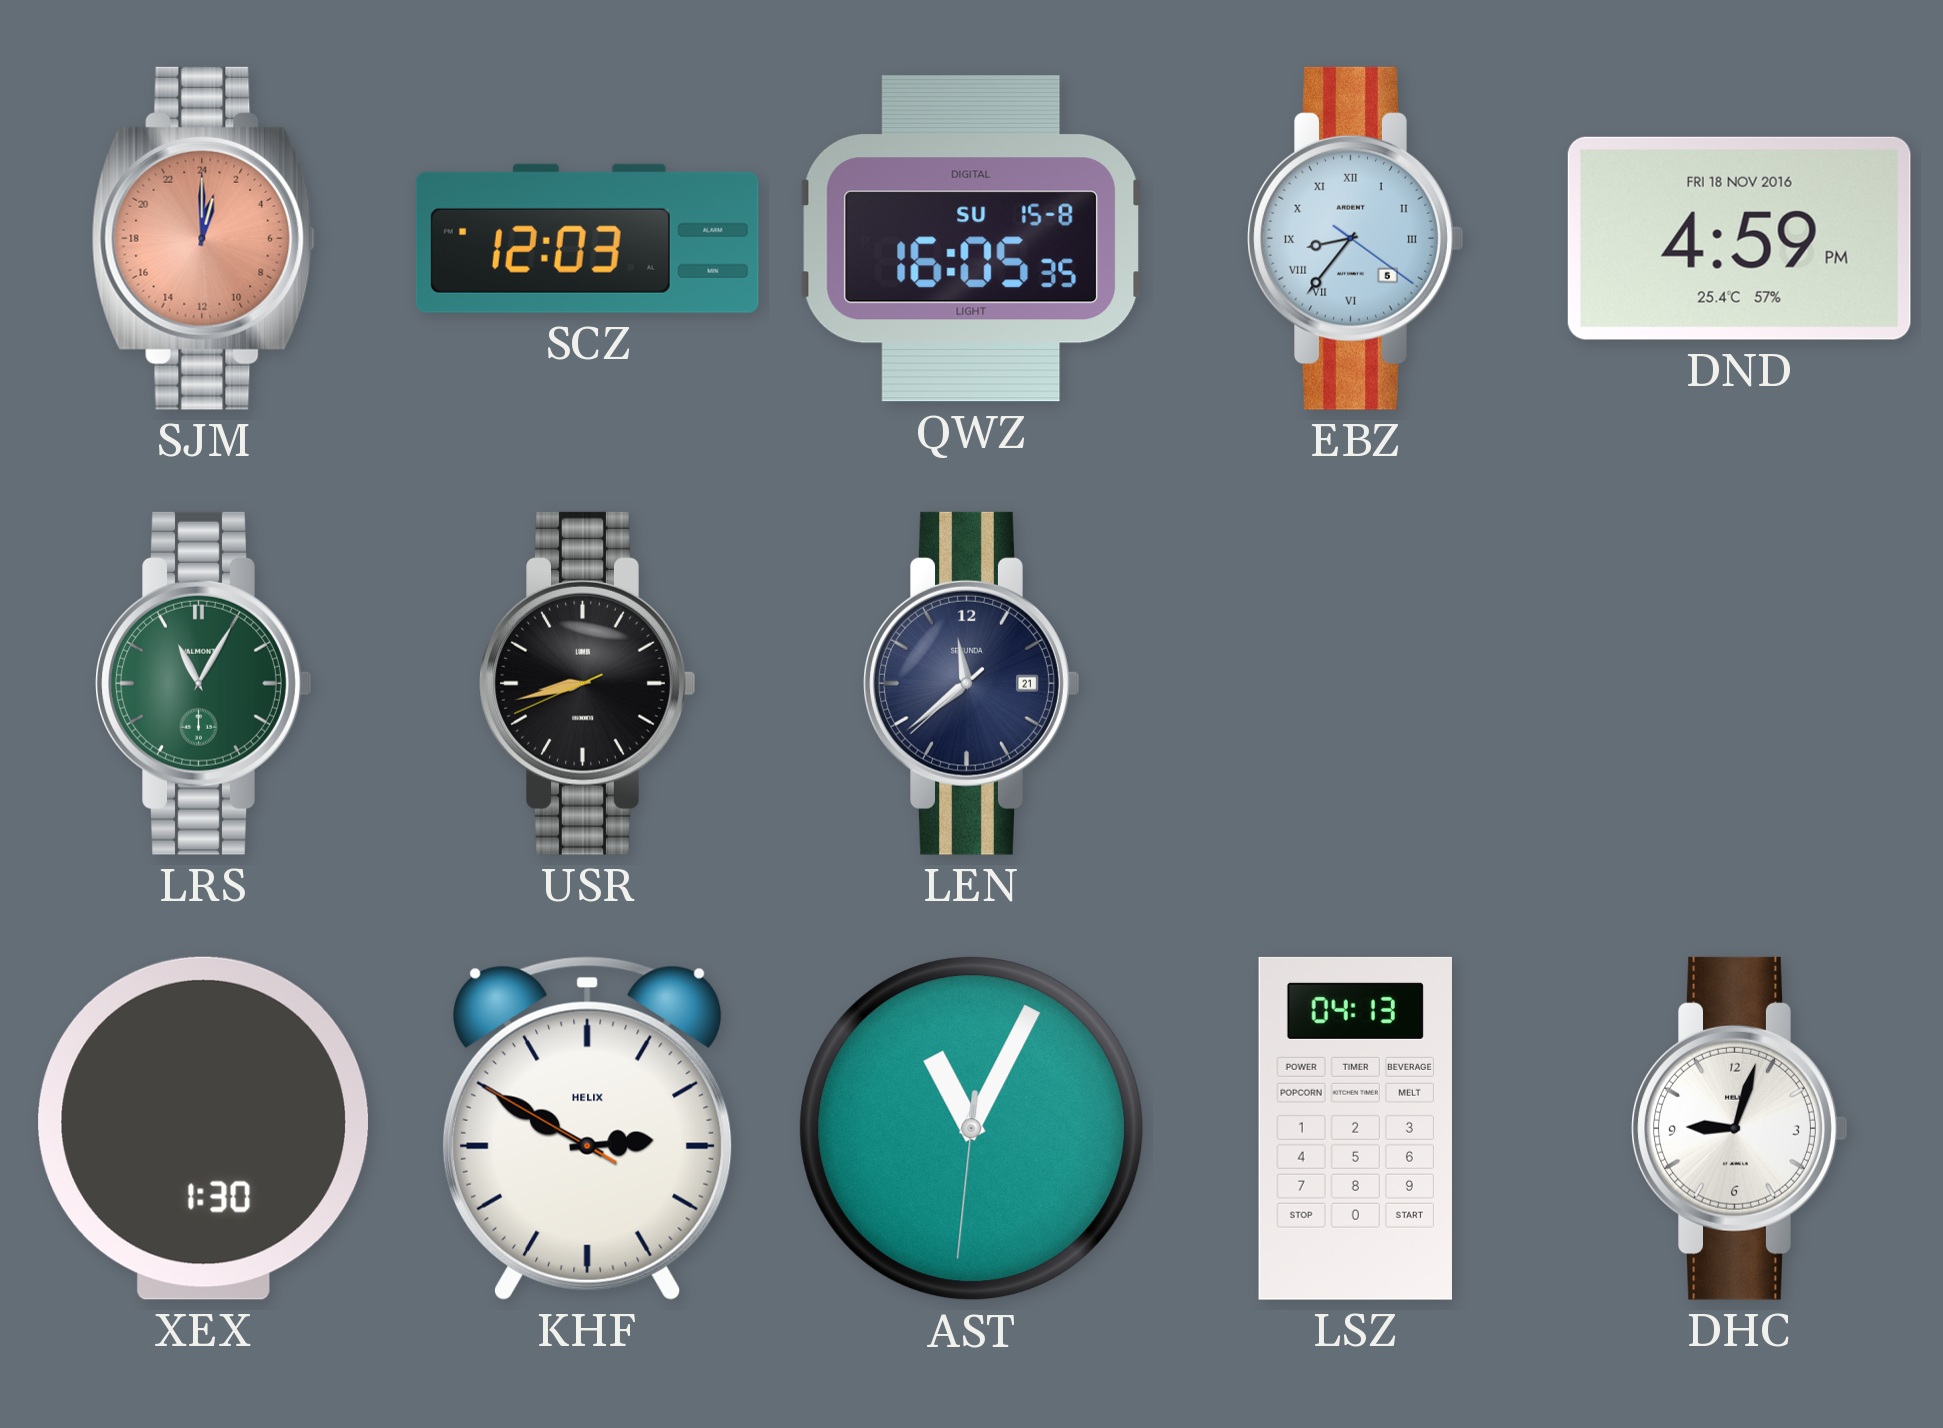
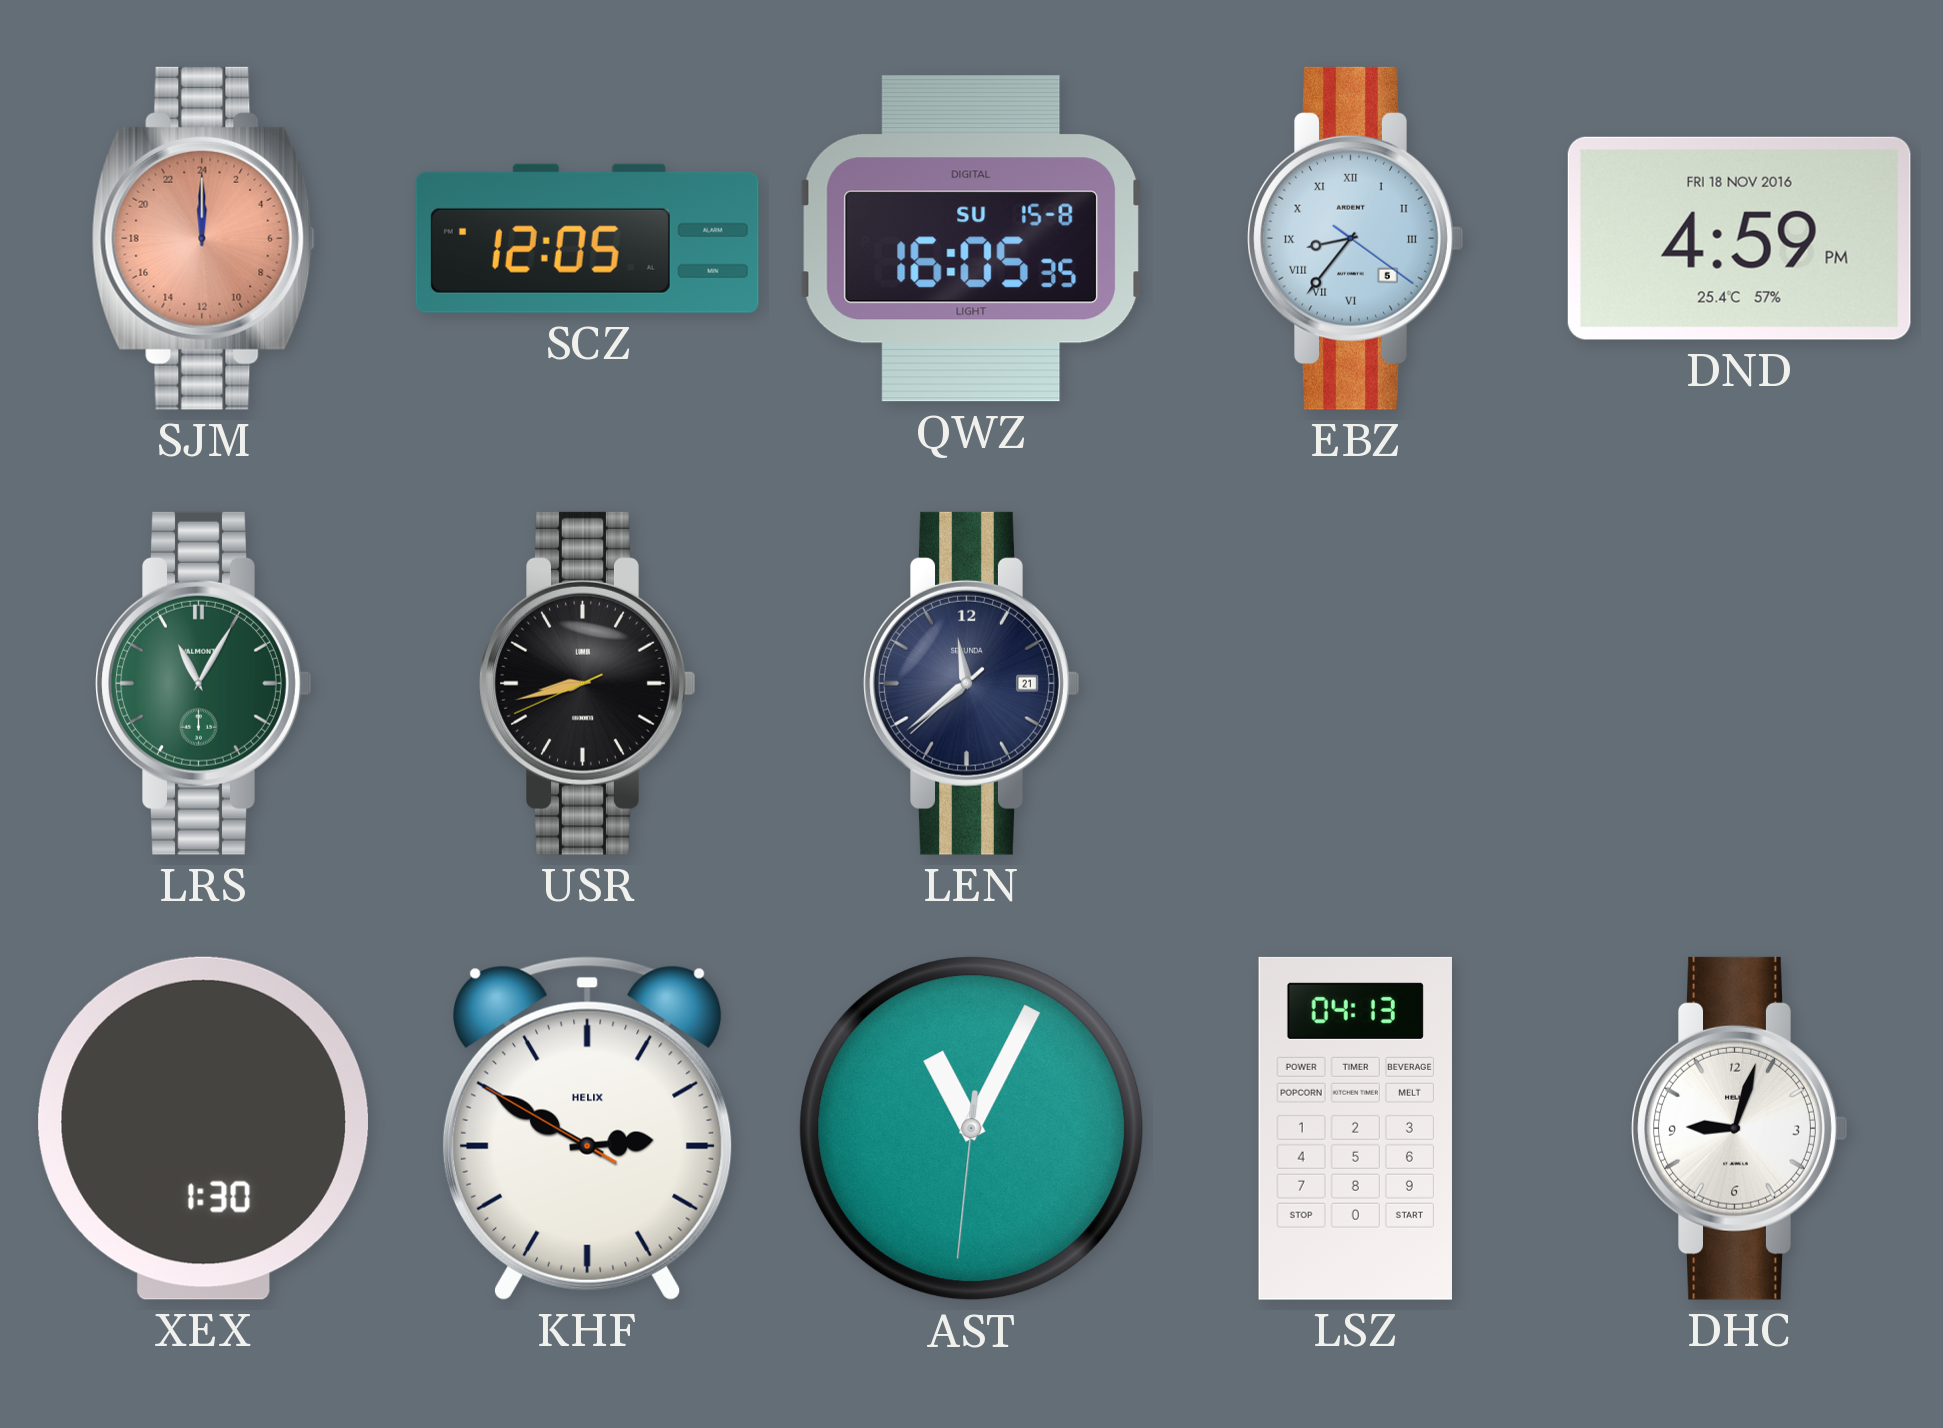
SJM: 1:00 -> 0:00 (204, 238)
SCZ: 12:03 -> 12:05 (587, 238)
